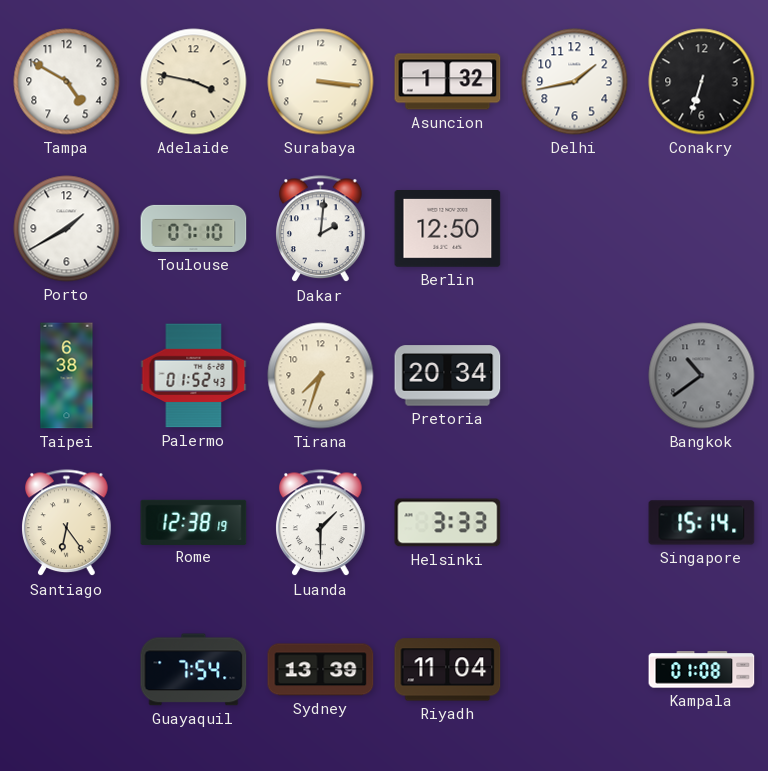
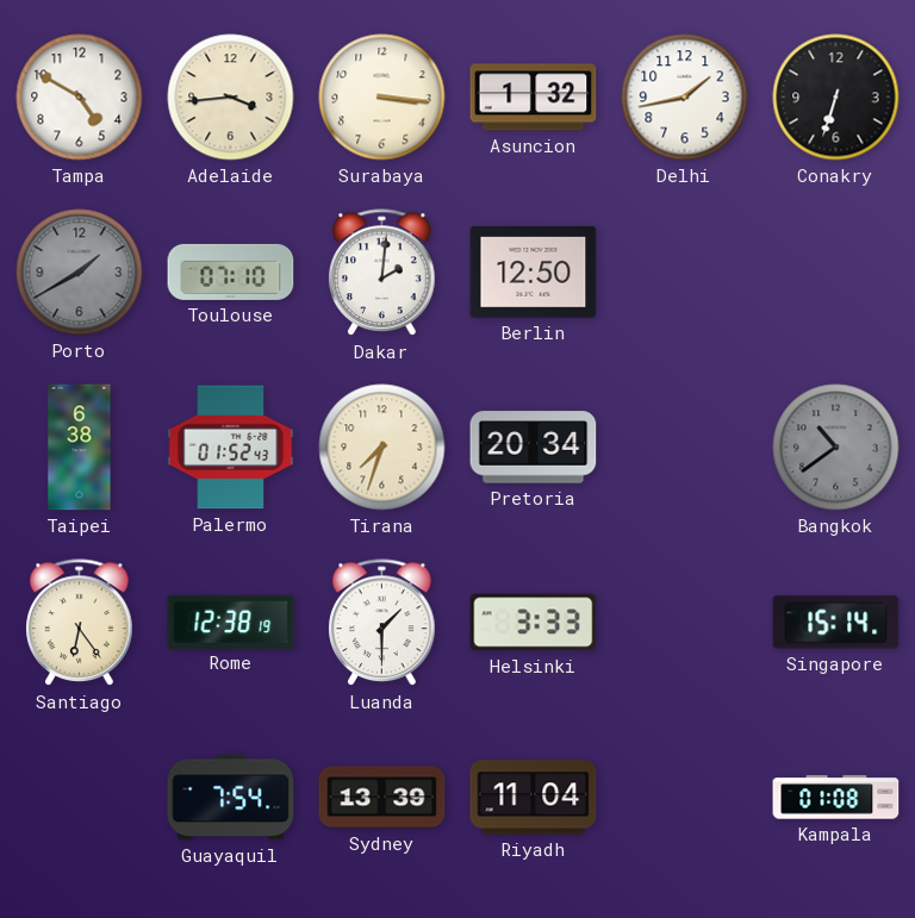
Adelaide: 3:47 -> 3:44 (231, 98)
Porto dial: white -> grey (80, 273)
